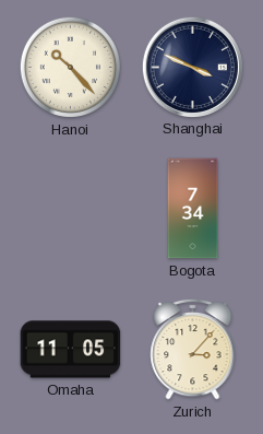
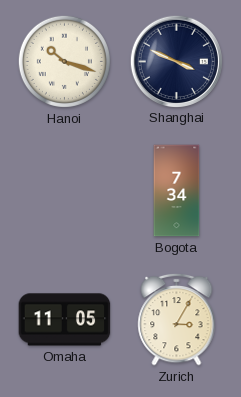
Hanoi: 10:23 -> 10:18 (64, 61)
Zurich: 3:07 -> 3:05 (177, 319)
